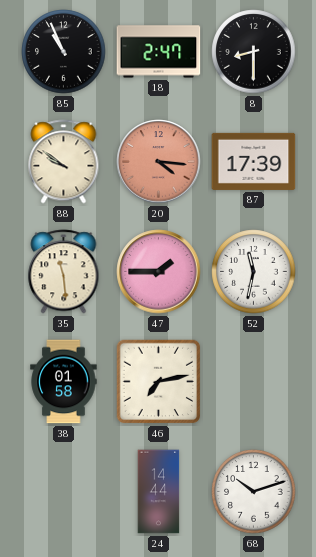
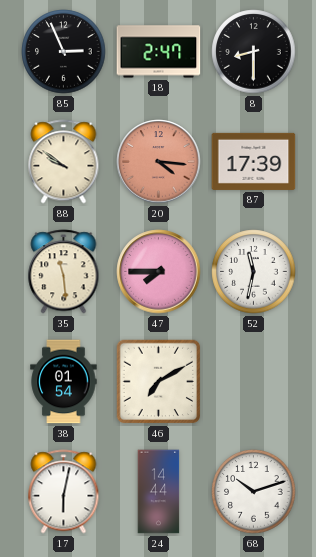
85: 10:56 -> 2:56 (64, 52)
47: 1:45 -> 7:45 (159, 272)
38: 01:58 -> 01:54 (64, 382)
46: 7:13 -> 7:10 (159, 382)
17: none -> 6:02 (64, 492)
